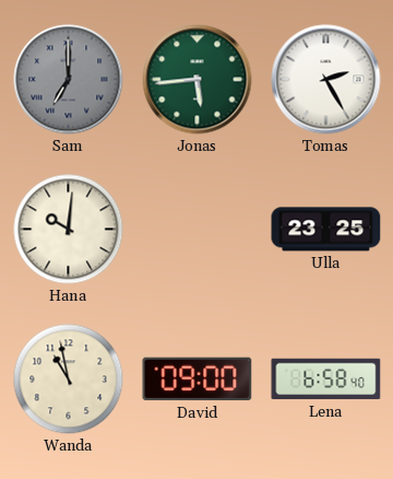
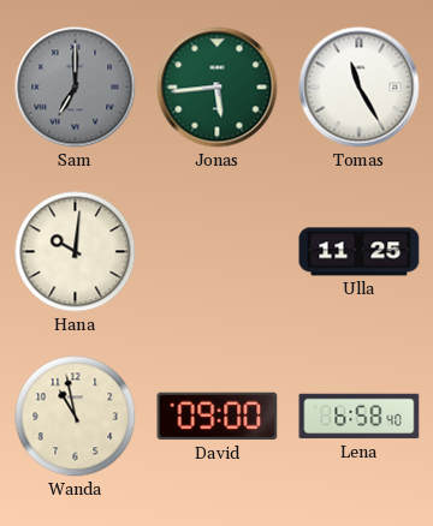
Tomas: 2:25 -> 11:25 (360, 88)
Ulla: 23:25 -> 11:25 (360, 252)
